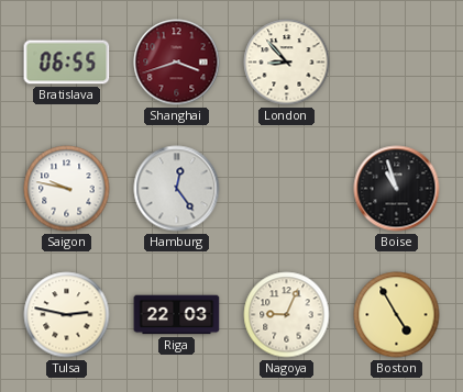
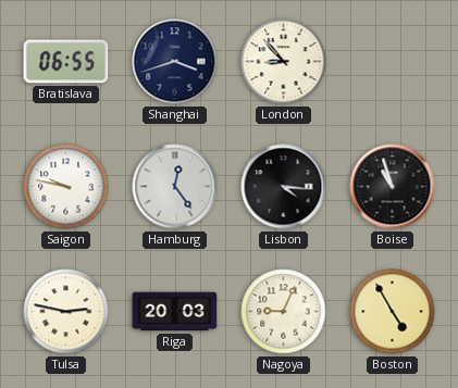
Shanghai dial: burgundy -> navy (175, 62)
Lisbon: none -> 4:16 (284, 187)
Riga: 22:03 -> 20:03 (175, 312)
